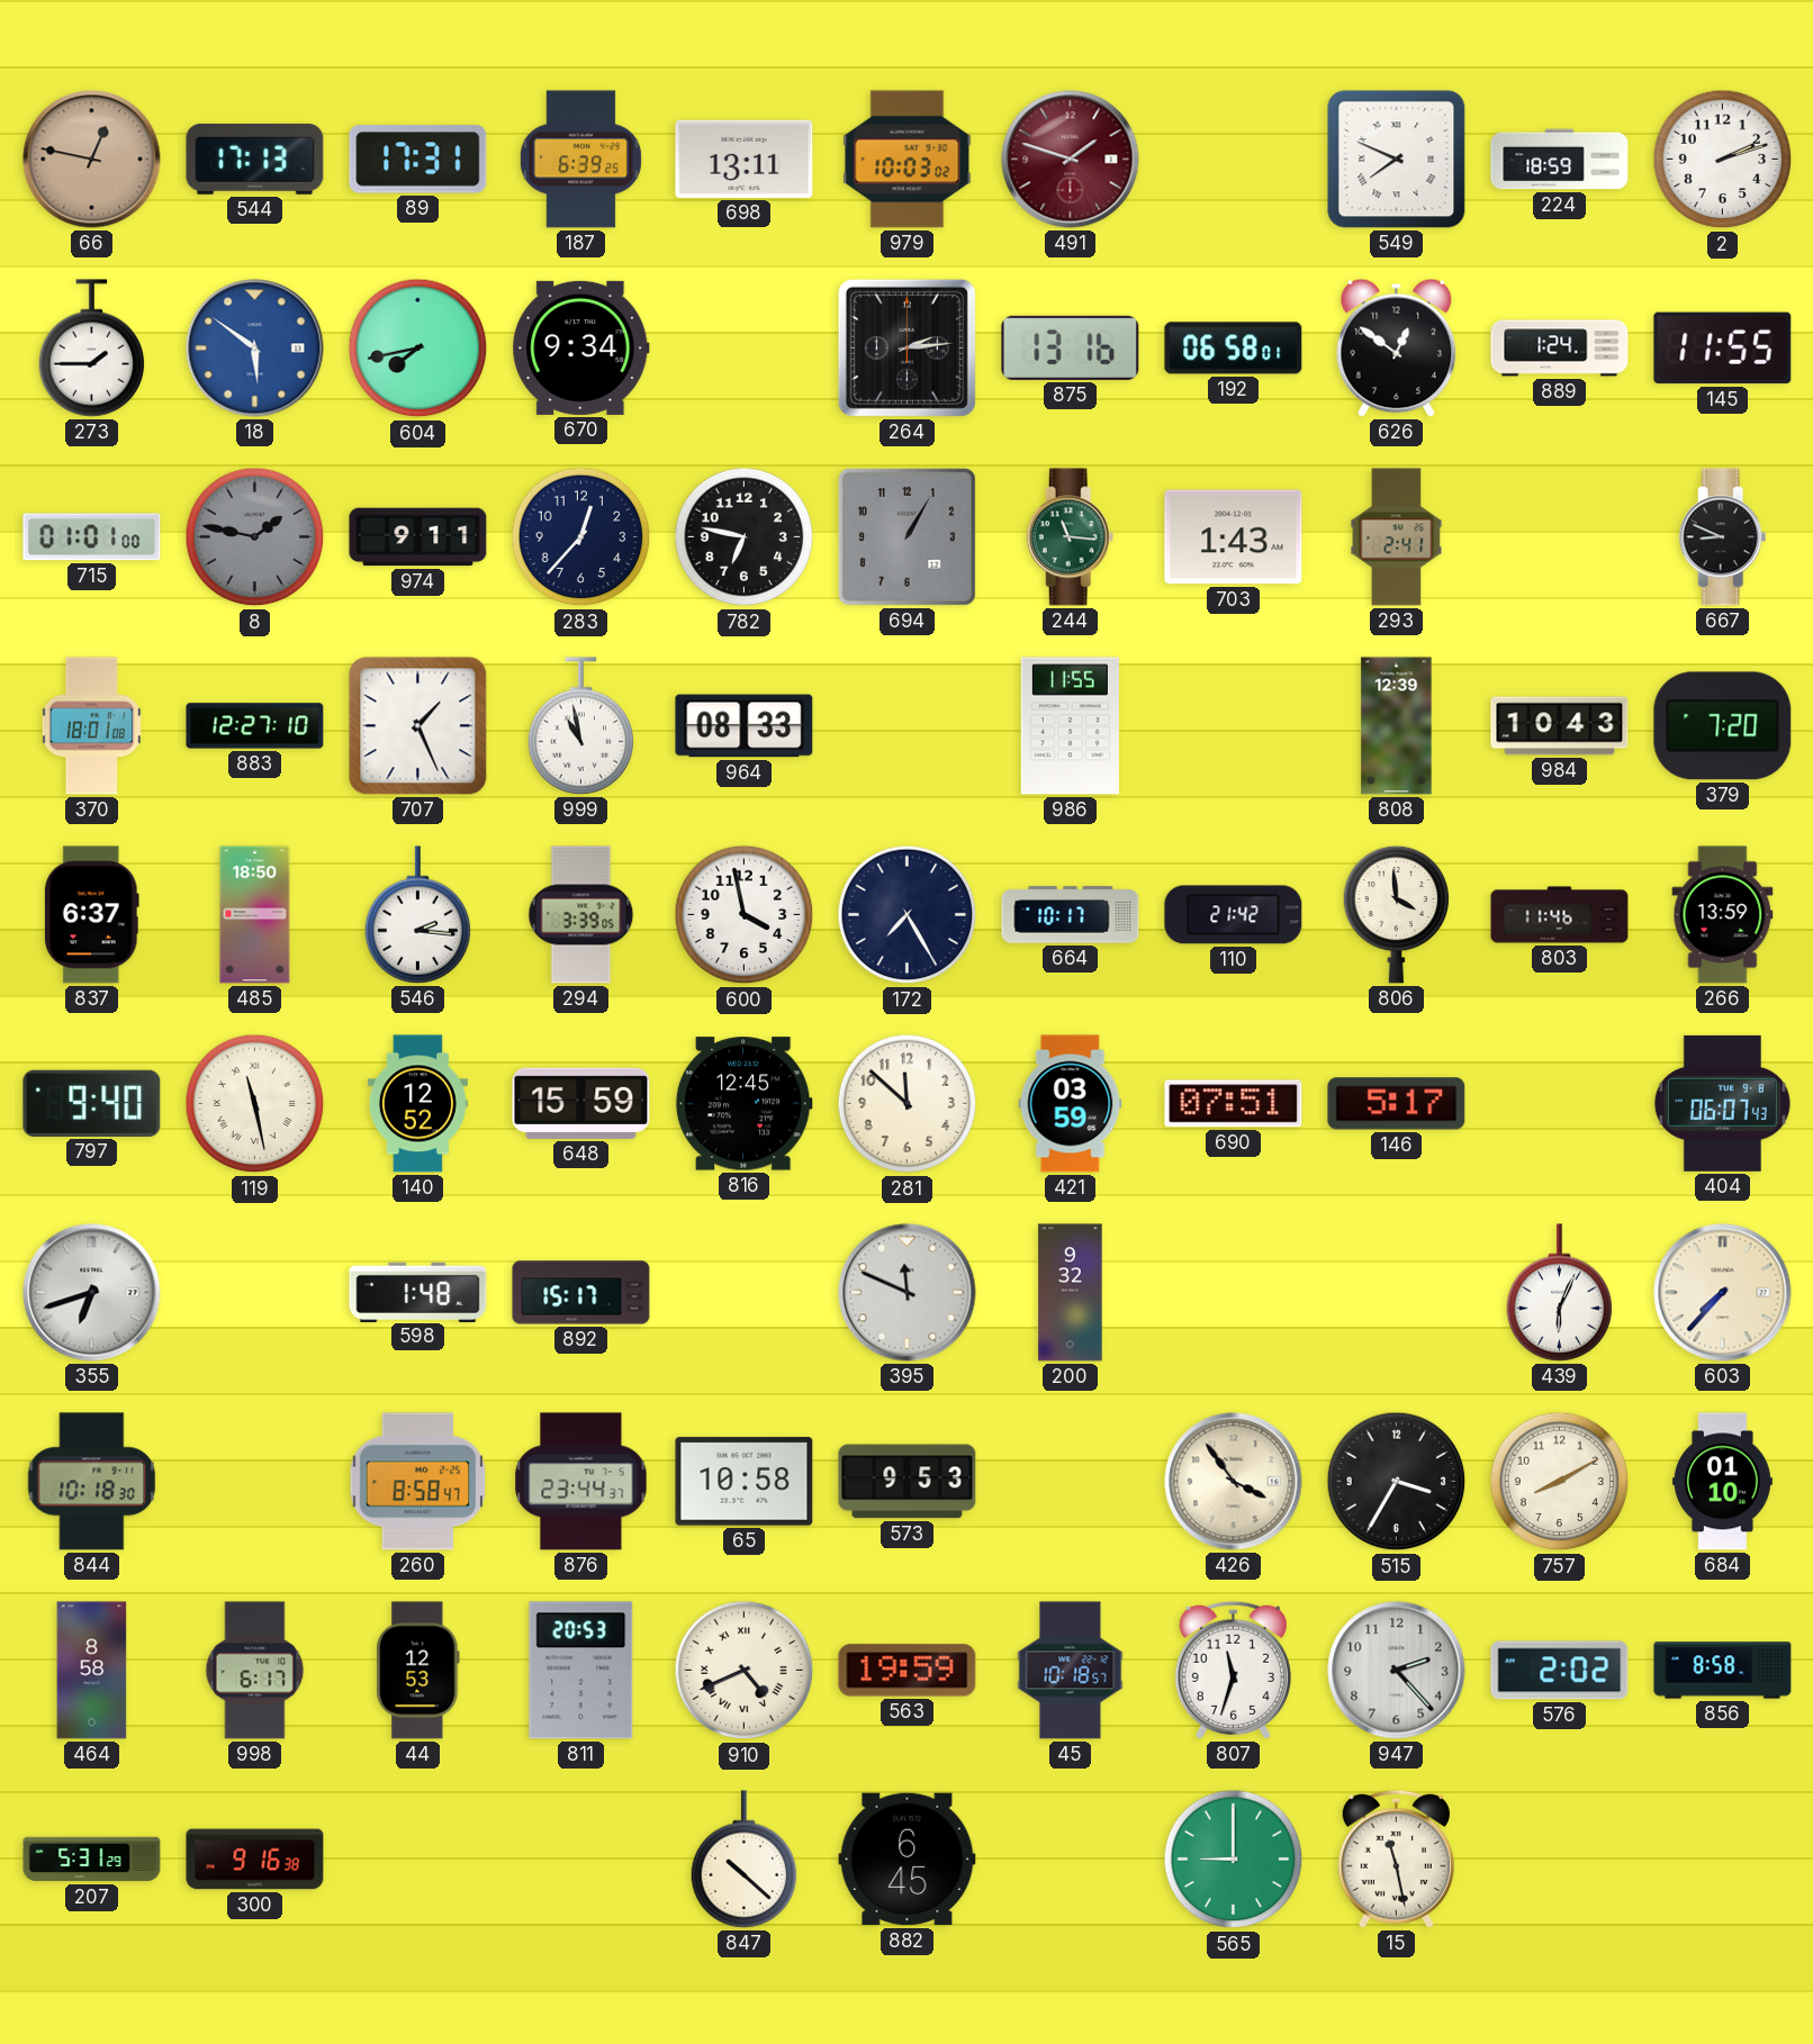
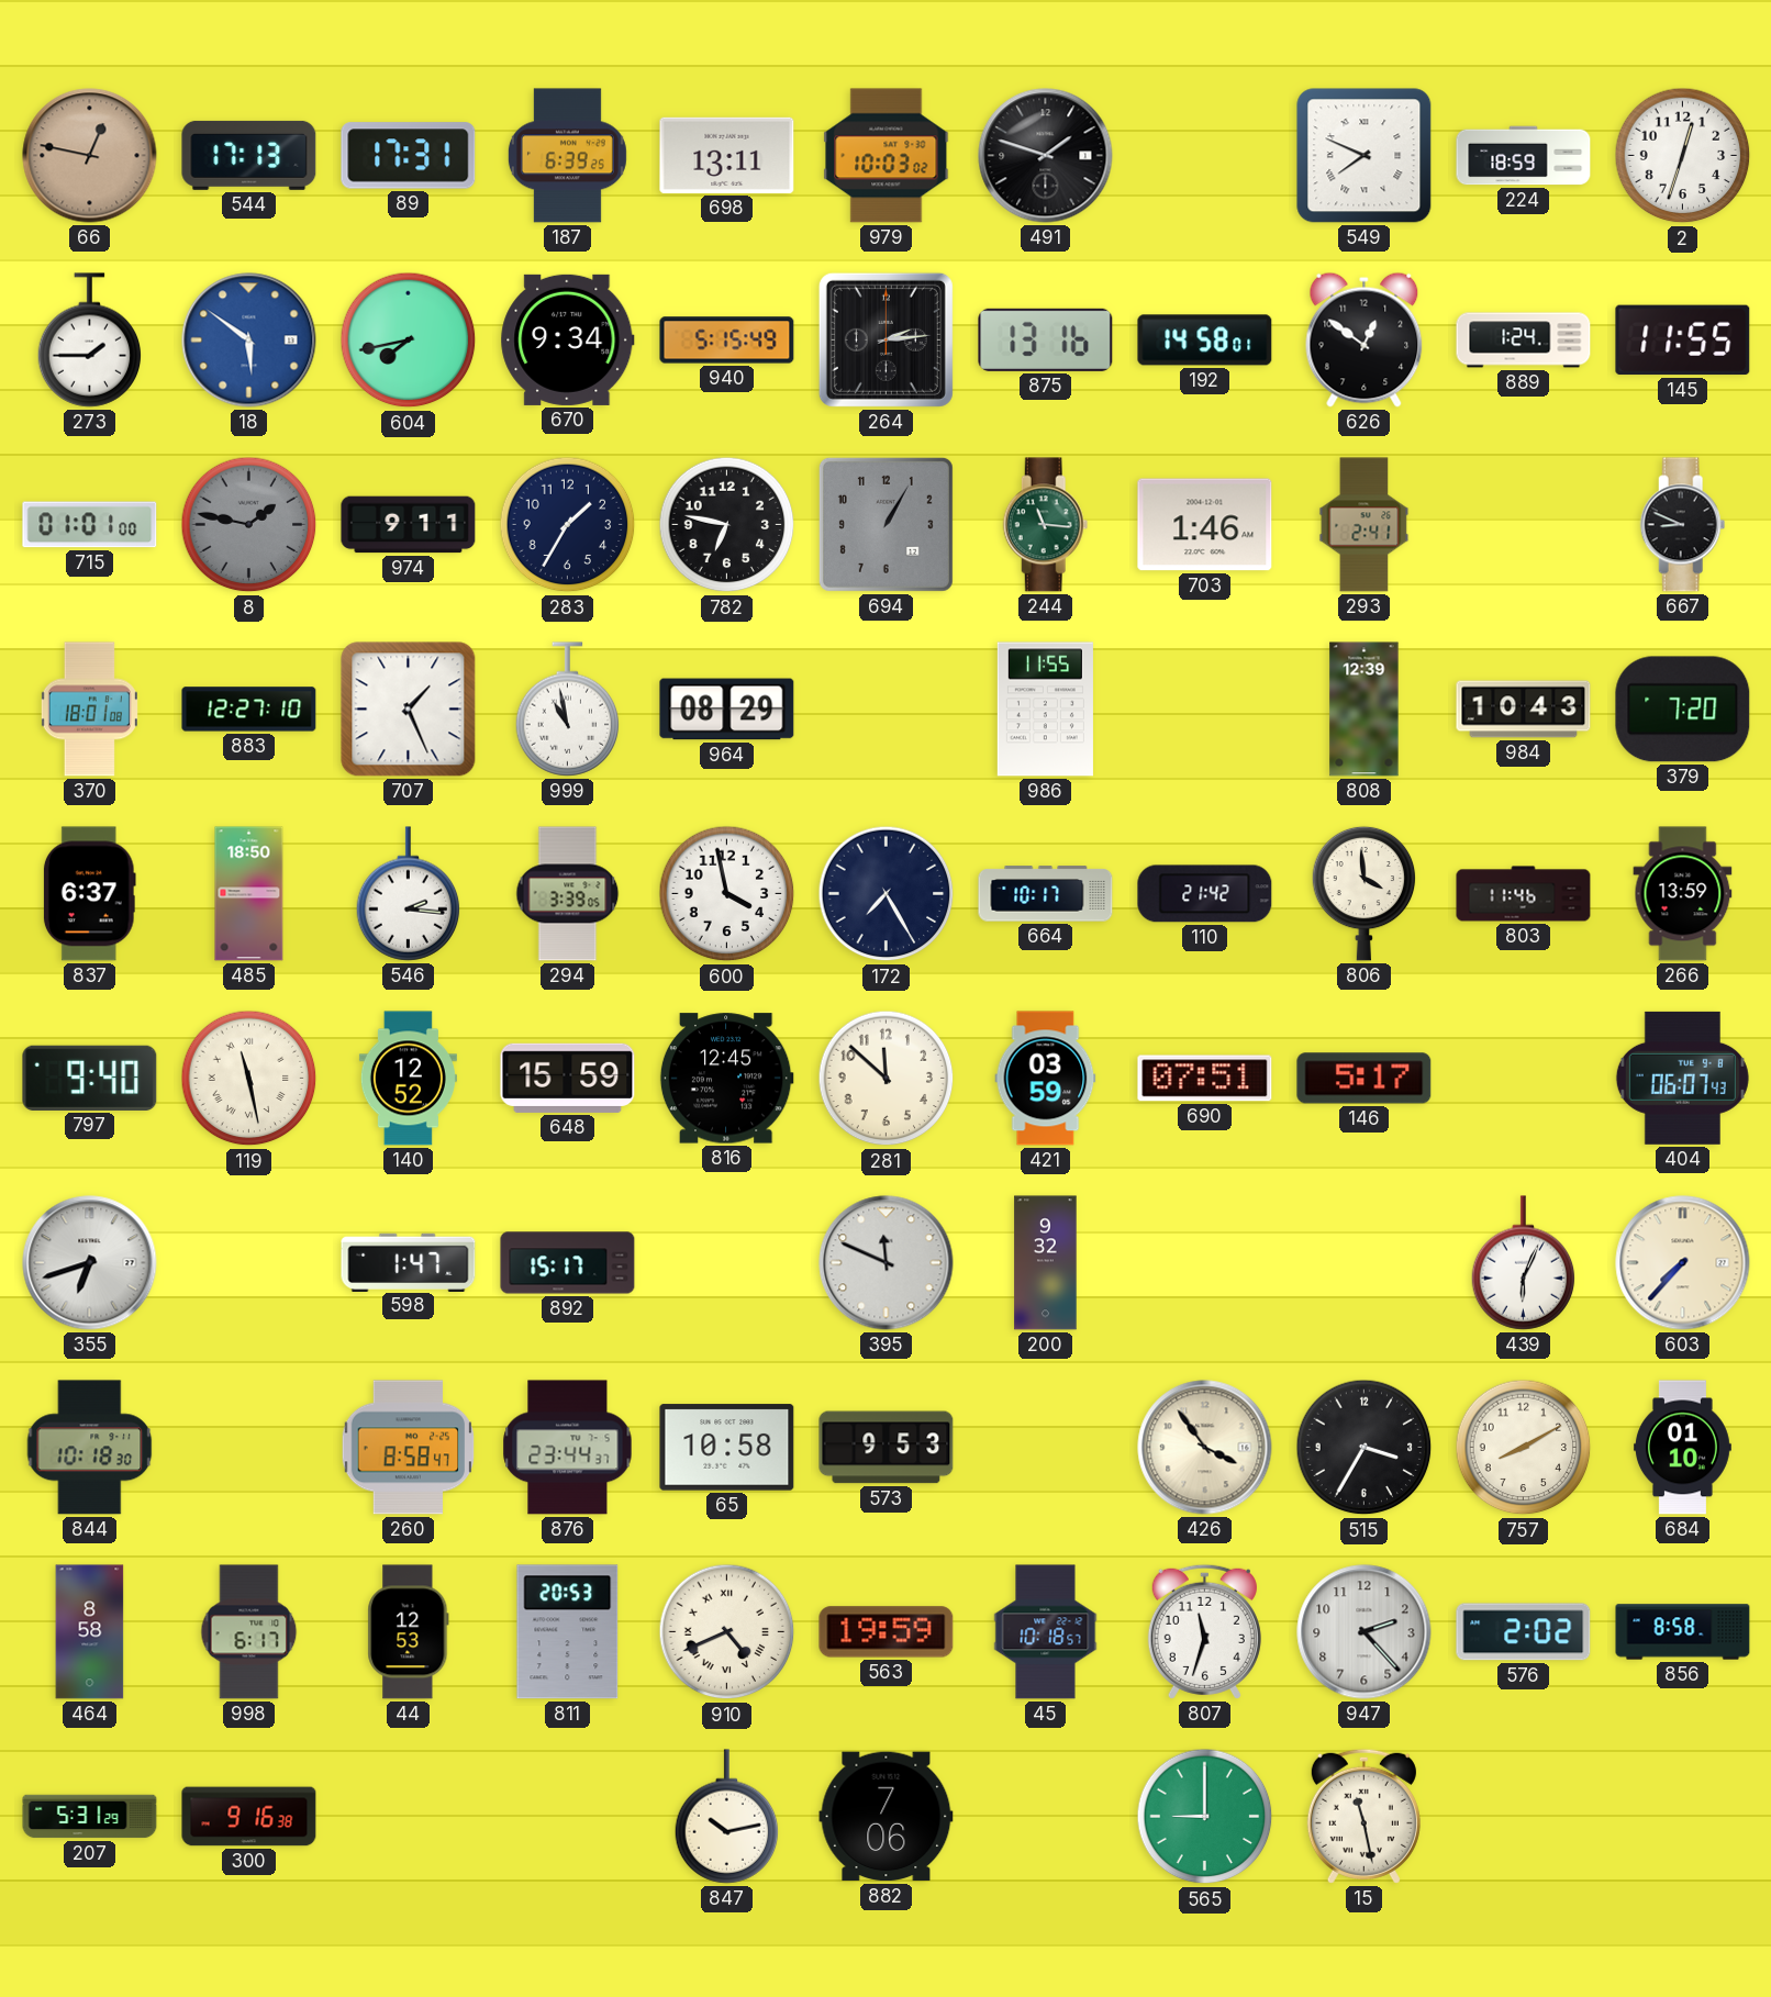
491 dial: burgundy -> black (1046, 156)
2: 2:12 -> 12:33 (1683, 156)
940: none -> 5:15 (727, 341)
192: 06:58 -> 14:58 (1205, 341)
283: 12:37 -> 1:35 (568, 525)
703: 1:43 -> 1:46 (1205, 525)
964: 08:33 -> 08:29 (727, 710)
598: 1:48 -> 1:47 (409, 1262)
847: 10:22 -> 10:13 (727, 1817)
882: 6:45 -> 7:06 (887, 1817)
